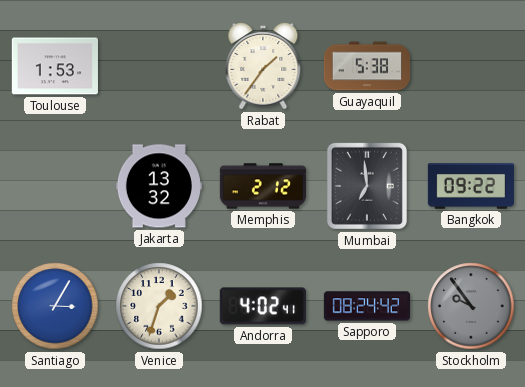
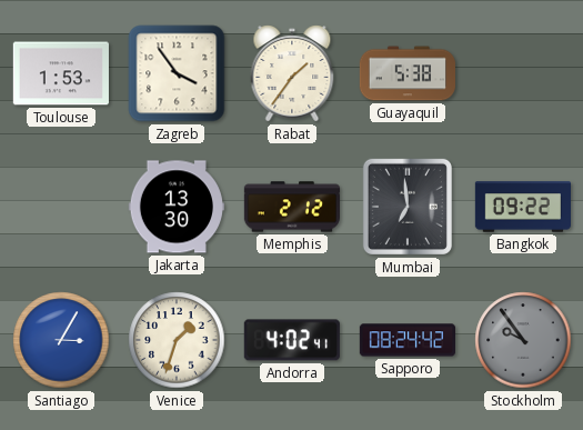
Zagreb: none -> 3:54 (177, 73)
Jakarta: 13:32 -> 13:30 (177, 207)
